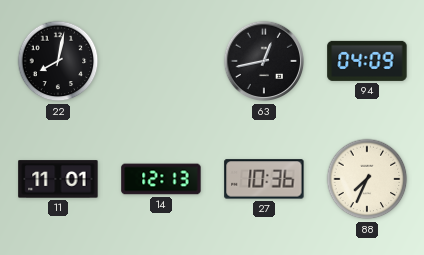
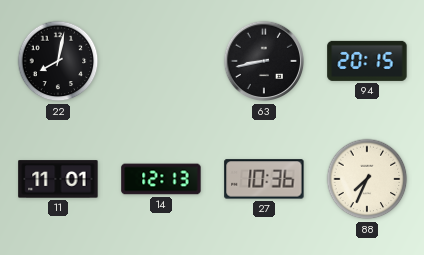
63: 12:43 -> 8:43 (264, 61)
94: 04:09 -> 20:15 (367, 61)
